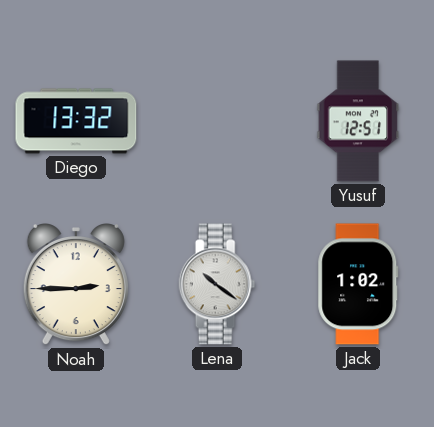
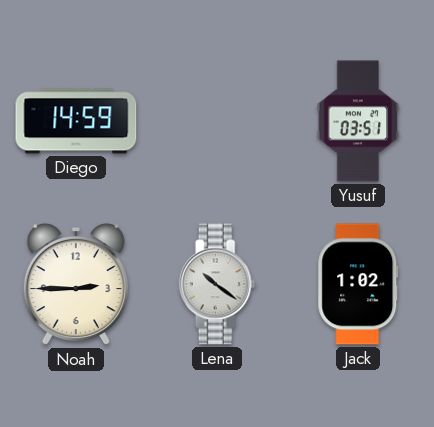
Diego: 13:32 -> 14:59 (76, 121)
Yusuf: 12:51 -> 03:51 (358, 121)
